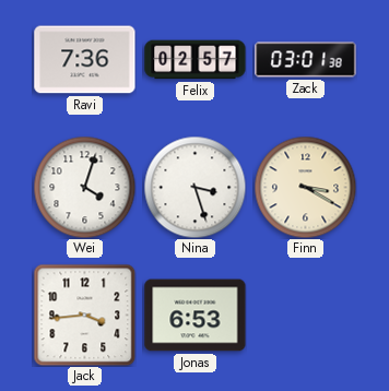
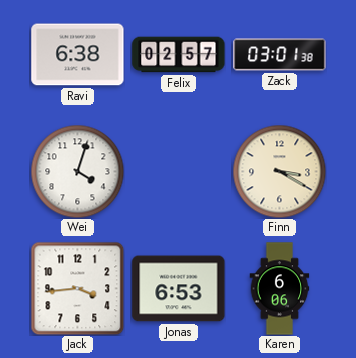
Ravi: 7:36 -> 6:38 (78, 55)
Nina: 3:27 -> none (194, 187)
Karen: none -> 6:06 (280, 289)
